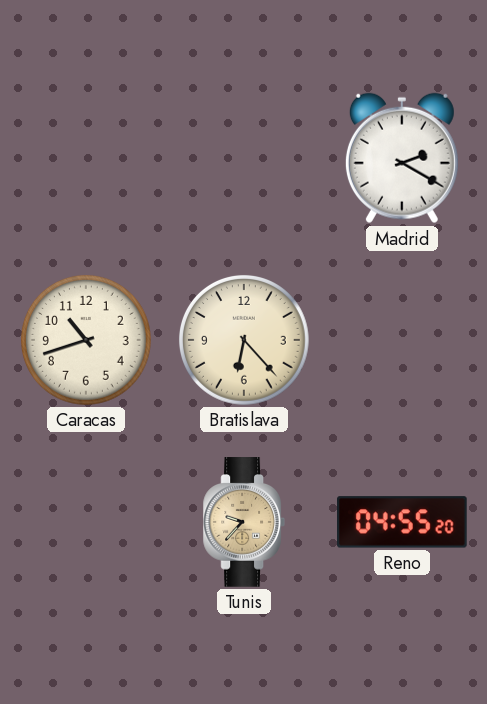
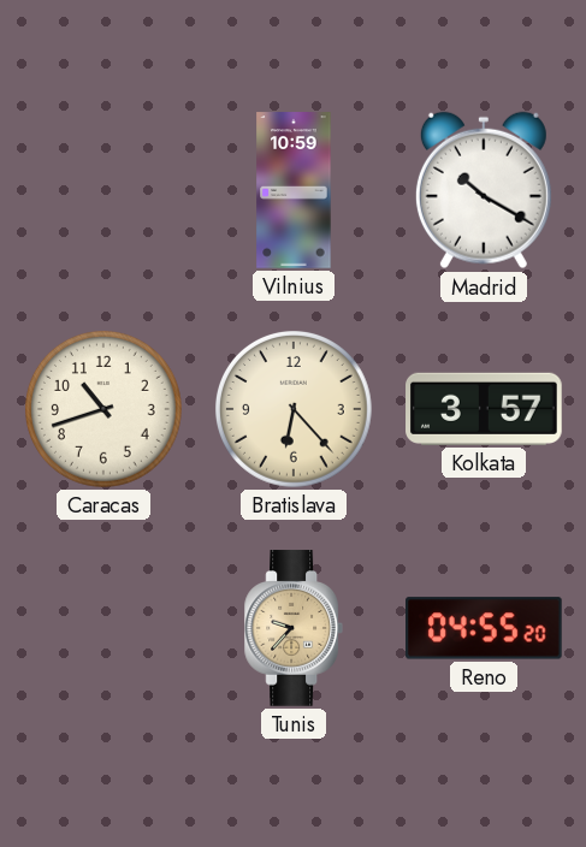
Vilnius: none -> 10:59 (294, 190)
Madrid: 2:20 -> 10:20 (484, 190)
Kolkata: none -> 3:57 (484, 409)
